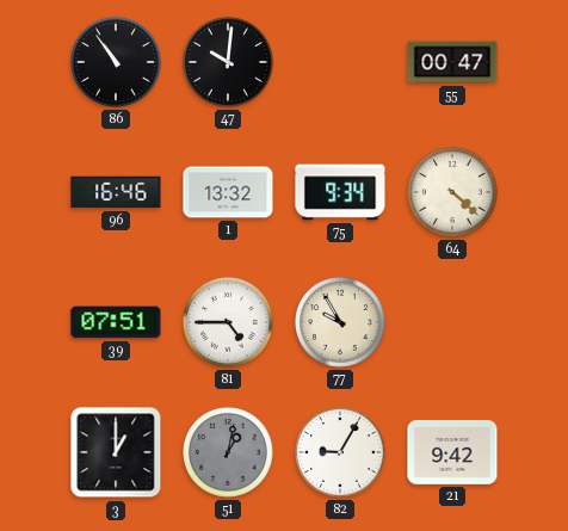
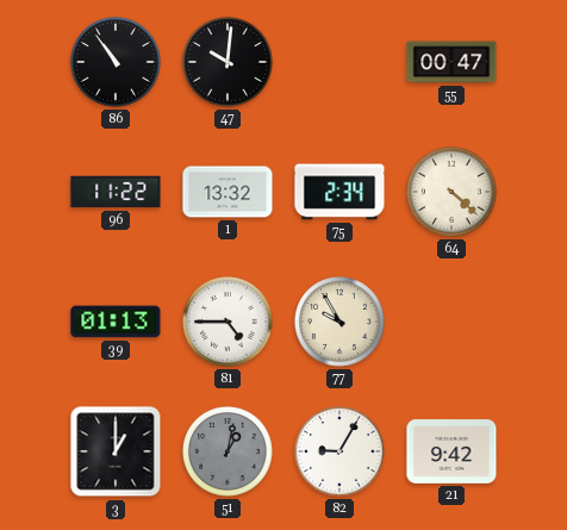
96: 16:46 -> 11:22 (116, 192)
75: 9:34 -> 2:34 (339, 192)
39: 07:51 -> 01:13 (116, 322)
